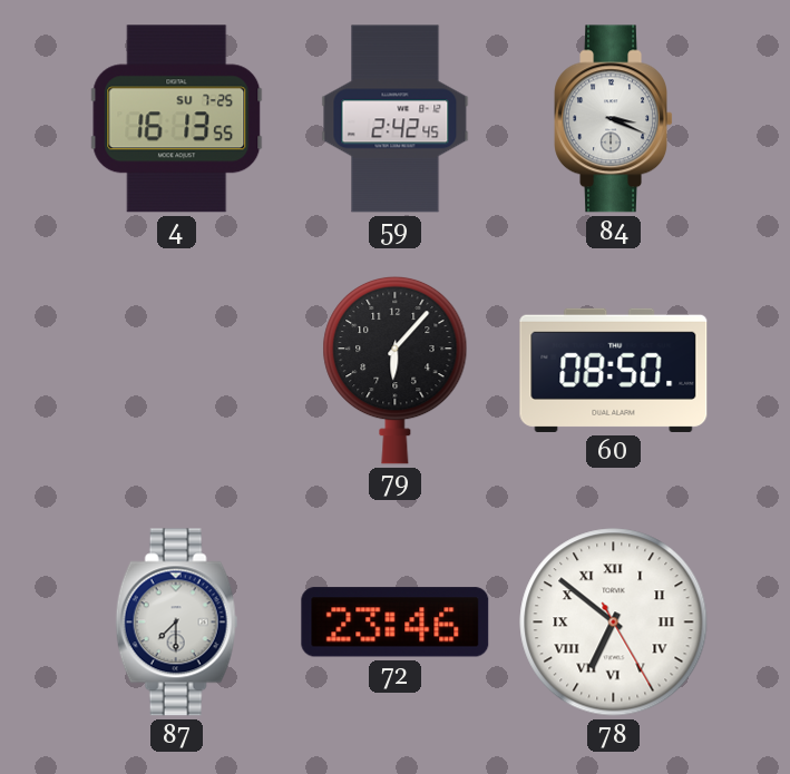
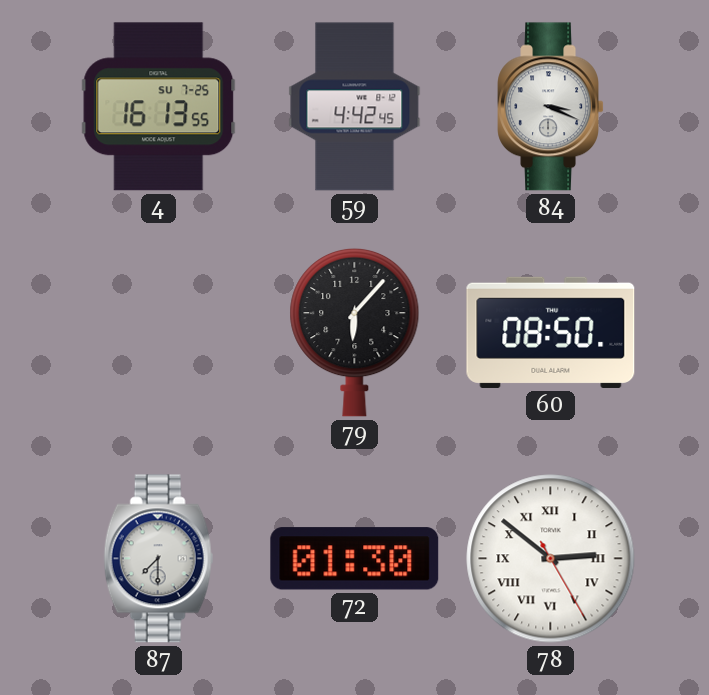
59: 2:42 -> 4:42 (355, 107)
72: 23:46 -> 01:30 (355, 559)
78: 6:51 -> 2:51 (551, 559)
